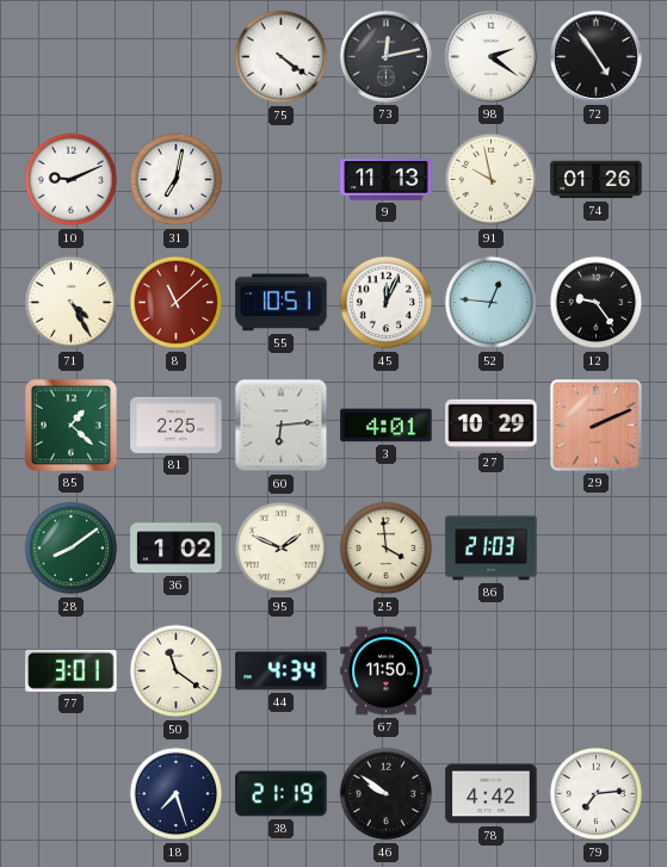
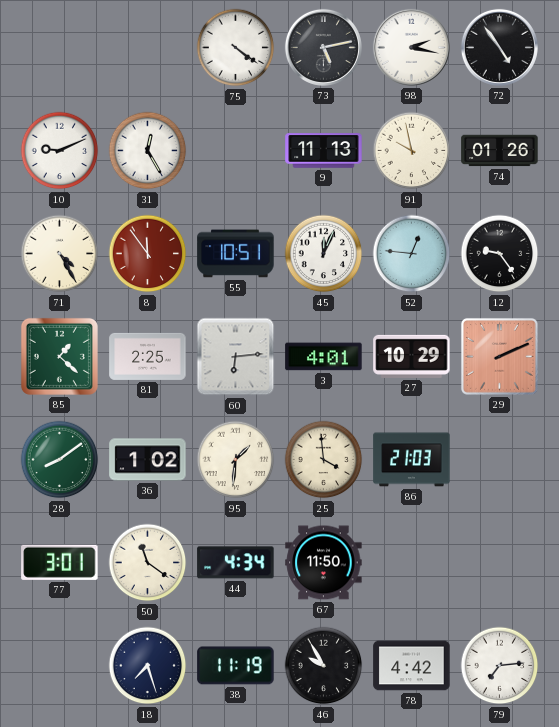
73: 12:13 -> 5:13 (323, 47)
98: 2:21 -> 2:17 (411, 47)
31: 7:02 -> 12:25 (148, 151)
8: 11:08 -> 11:54 (148, 254)
95: 1:49 -> 1:31 (236, 460)
38: 21:19 -> 11:19 (236, 666)
46: 9:51 -> 9:55 (324, 666)
